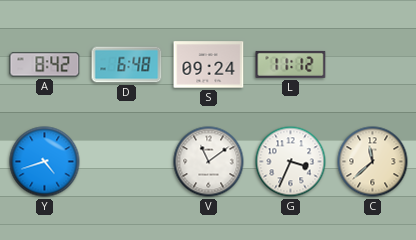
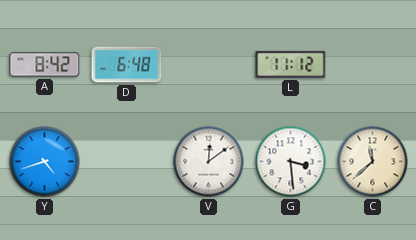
S: 09:24 -> none (209, 65)
V: 11:09 -> 12:09 (209, 162)
G: 3:34 -> 3:29 (291, 162)
